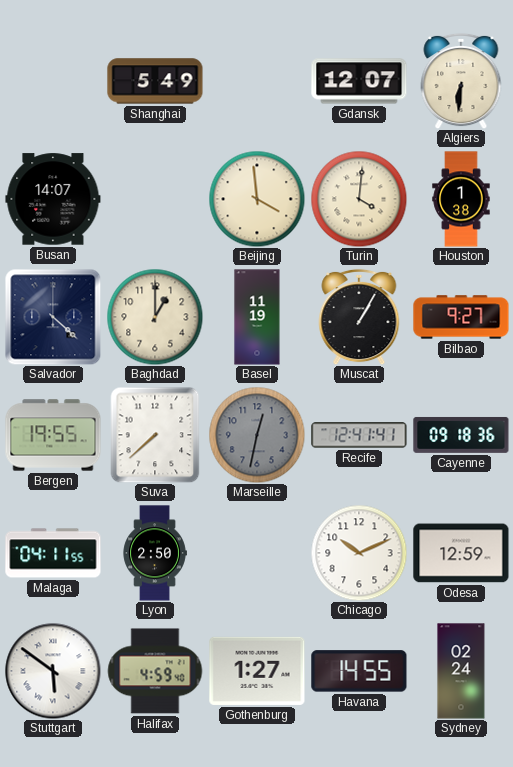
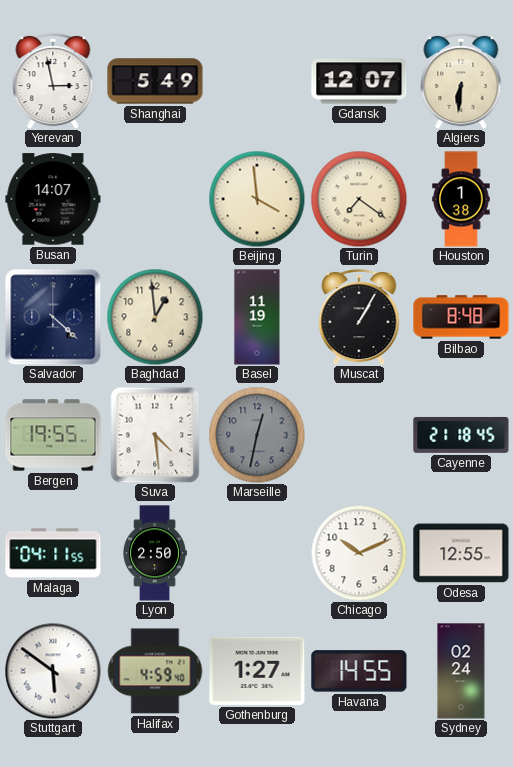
Yerevan: none -> 2:58 (53, 81)
Turin: 4:01 -> 7:21 (359, 199)
Baghdad: 1:00 -> 12:59 (155, 317)
Bilbao: 9:27 -> 8:48 (461, 317)
Suva: 7:38 -> 4:29 (155, 435)
Recife: 12:41 -> none (359, 435)
Cayenne: 09:18 -> 21:18 (461, 435)
Odesa: 12:59 -> 12:55 (461, 553)
